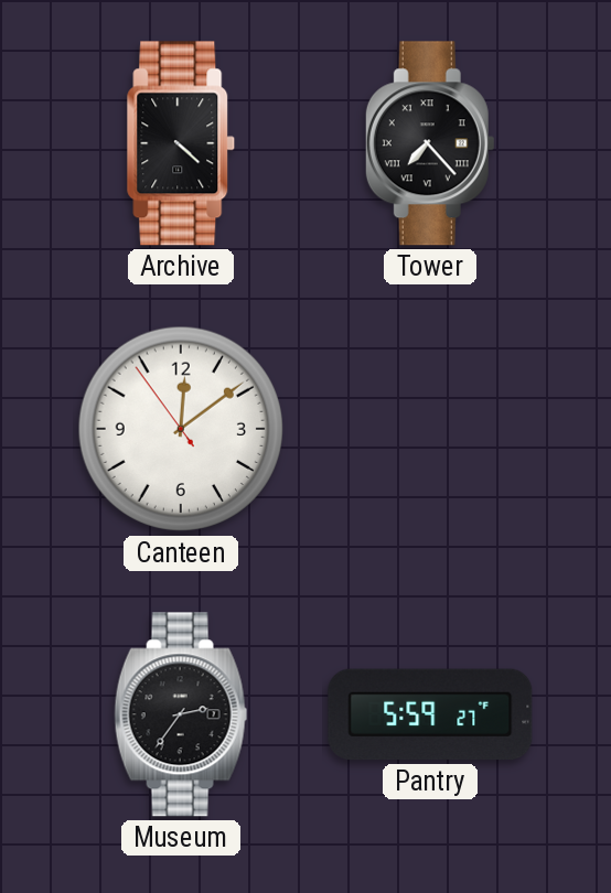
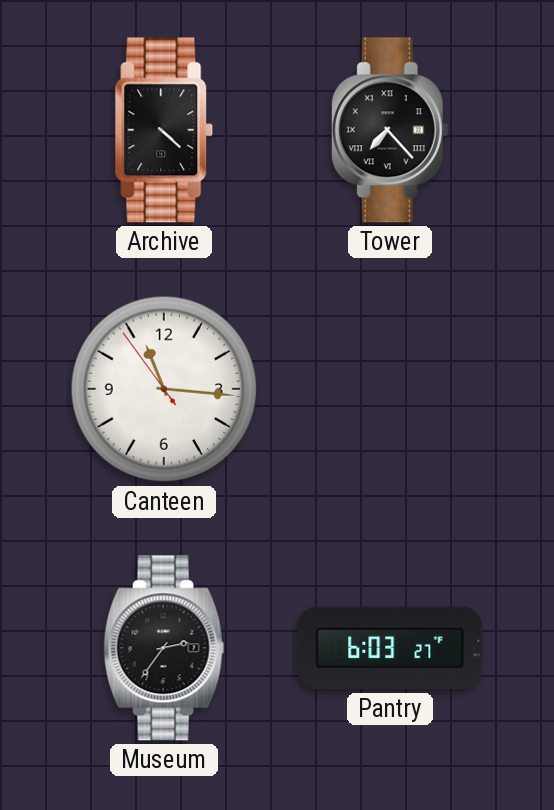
Canteen: 12:08 -> 11:15 (164, 389)
Pantry: 5:59 -> 6:03 (390, 648)
